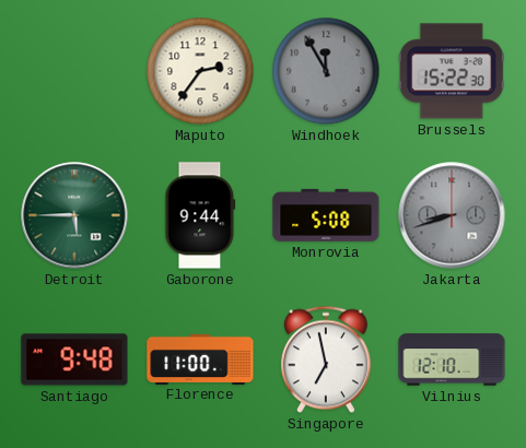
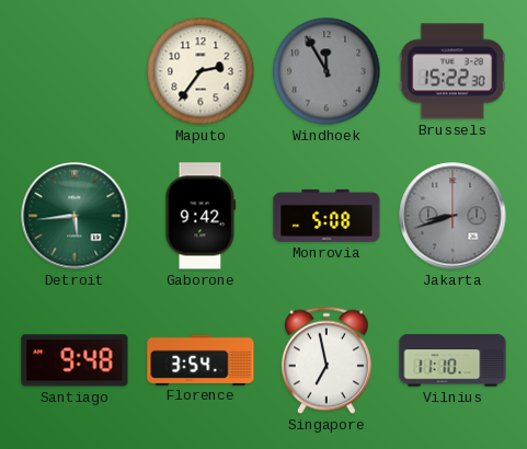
Detroit: 5:45 -> 5:44 (75, 216)
Gaborone: 9:44 -> 9:42 (201, 216)
Florence: 11:00 -> 3:54 (201, 359)
Vilnius: 12:10 -> 11:10 (452, 360)
